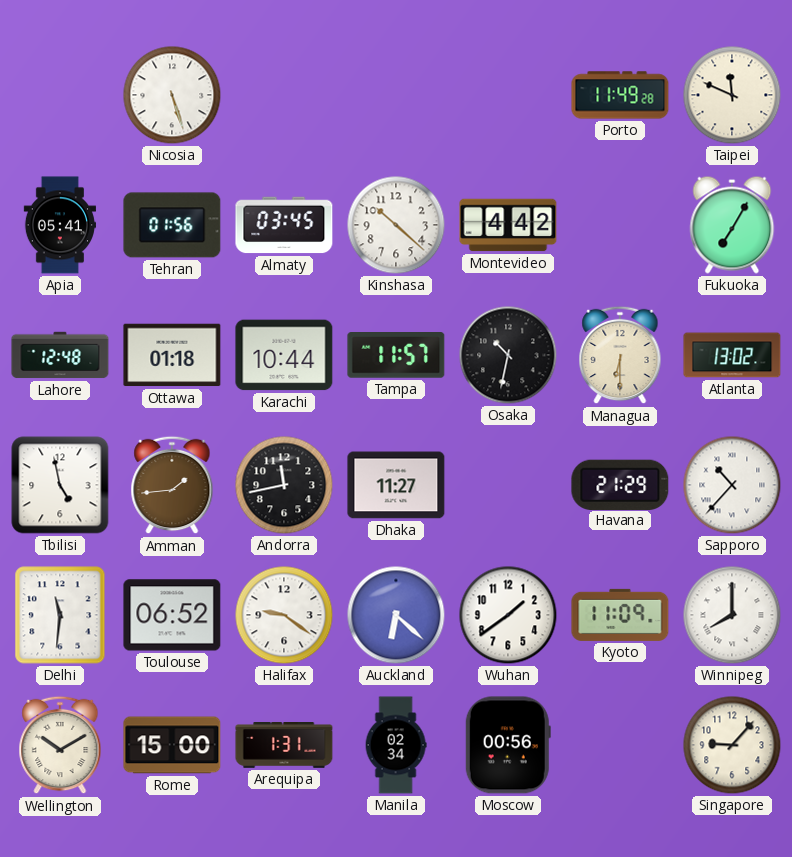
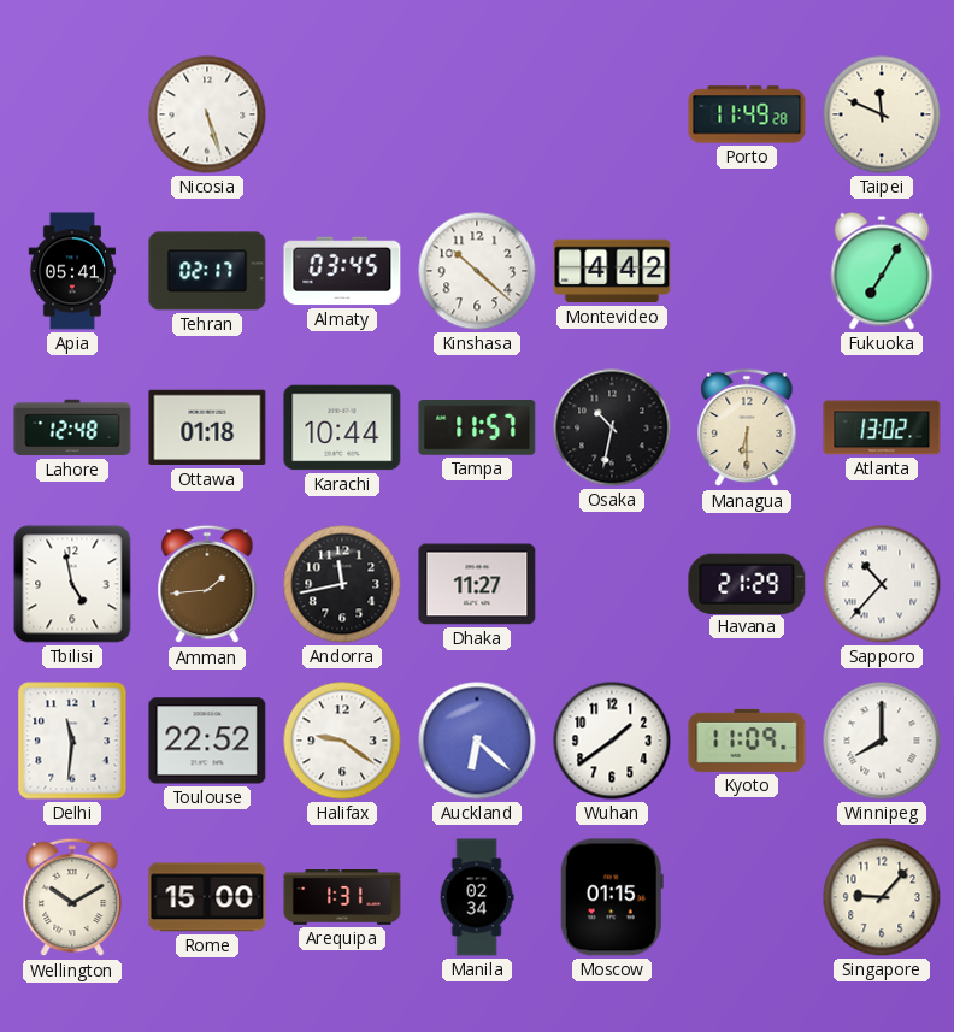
Tehran: 01:56 -> 02:17 (207, 271)
Toulouse: 06:52 -> 22:52 (207, 741)
Moscow: 00:56 -> 01:15 (612, 897)
